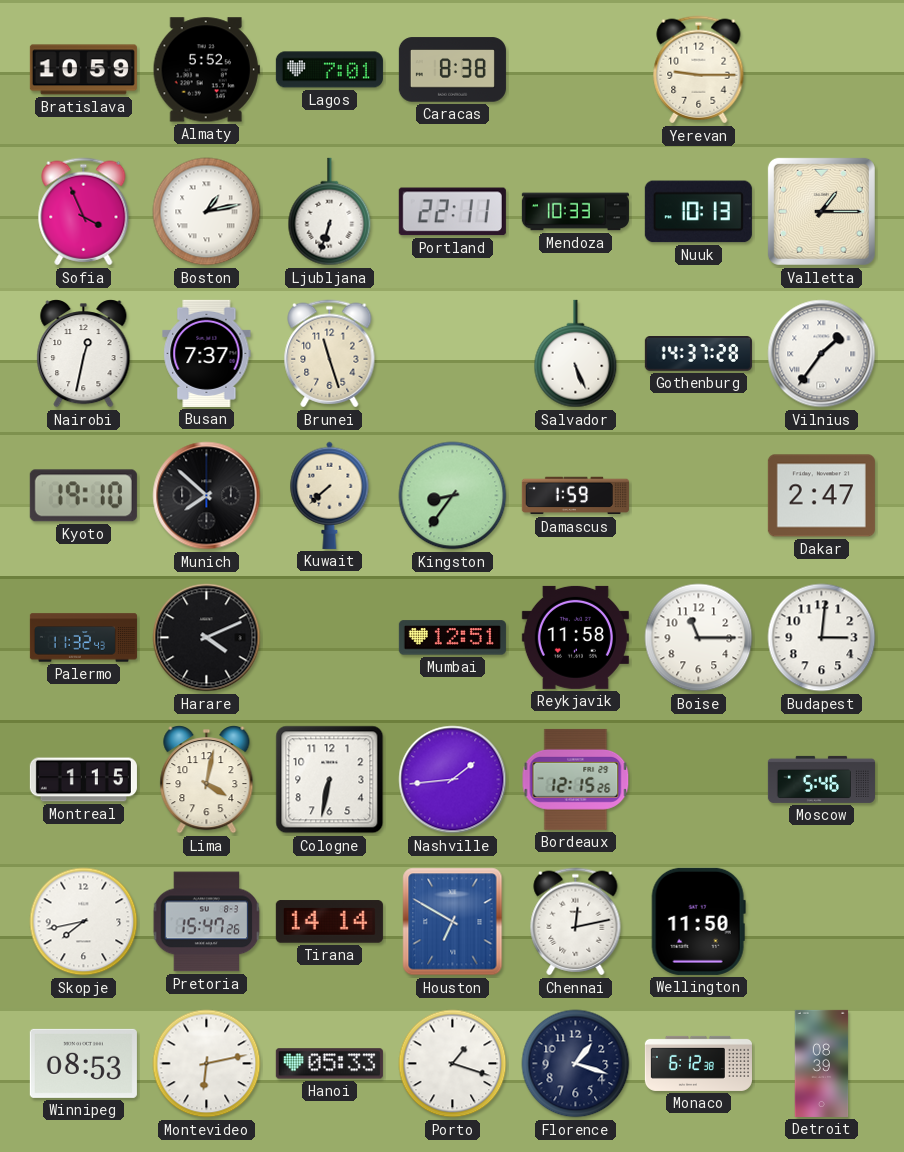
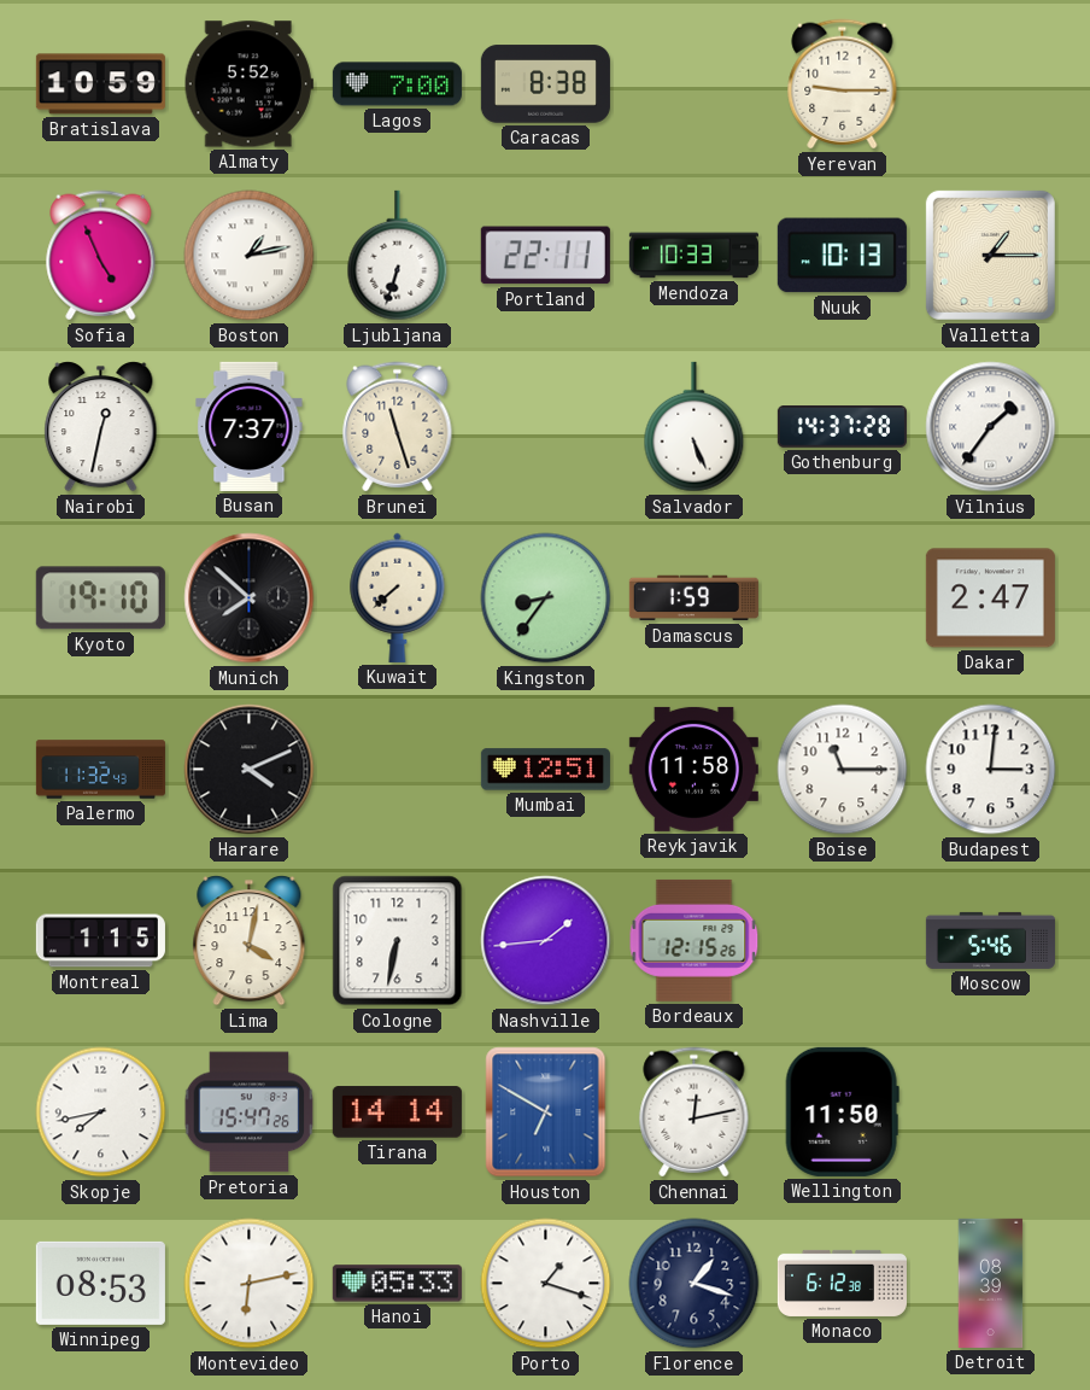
Lagos: 7:01 -> 7:00 (397, 84)
Sofia: 3:56 -> 4:56 (101, 256)
